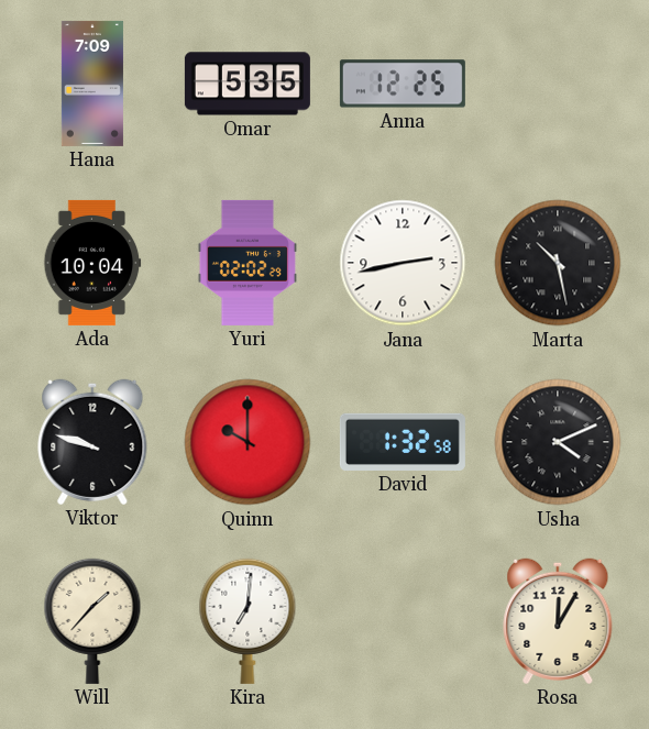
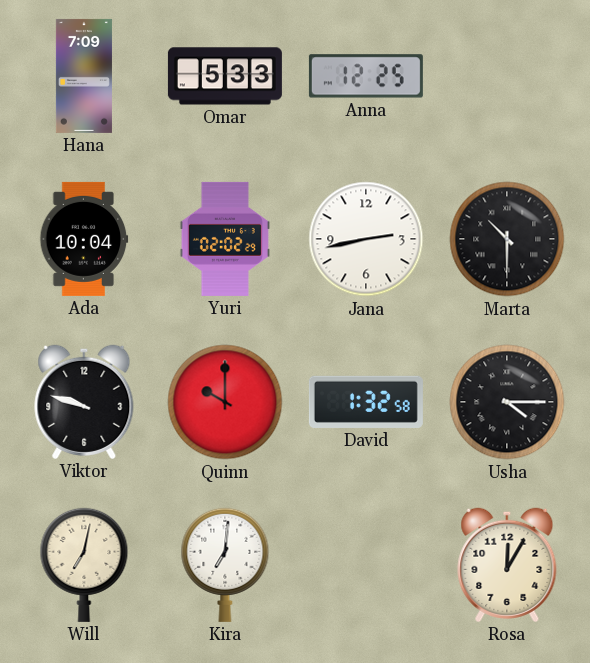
Omar: 5:35 -> 5:33 (225, 76)
Marta: 10:28 -> 10:30 (507, 239)
Usha: 4:11 -> 4:15 (507, 402)
Will: 1:37 -> 7:02 (84, 565)
